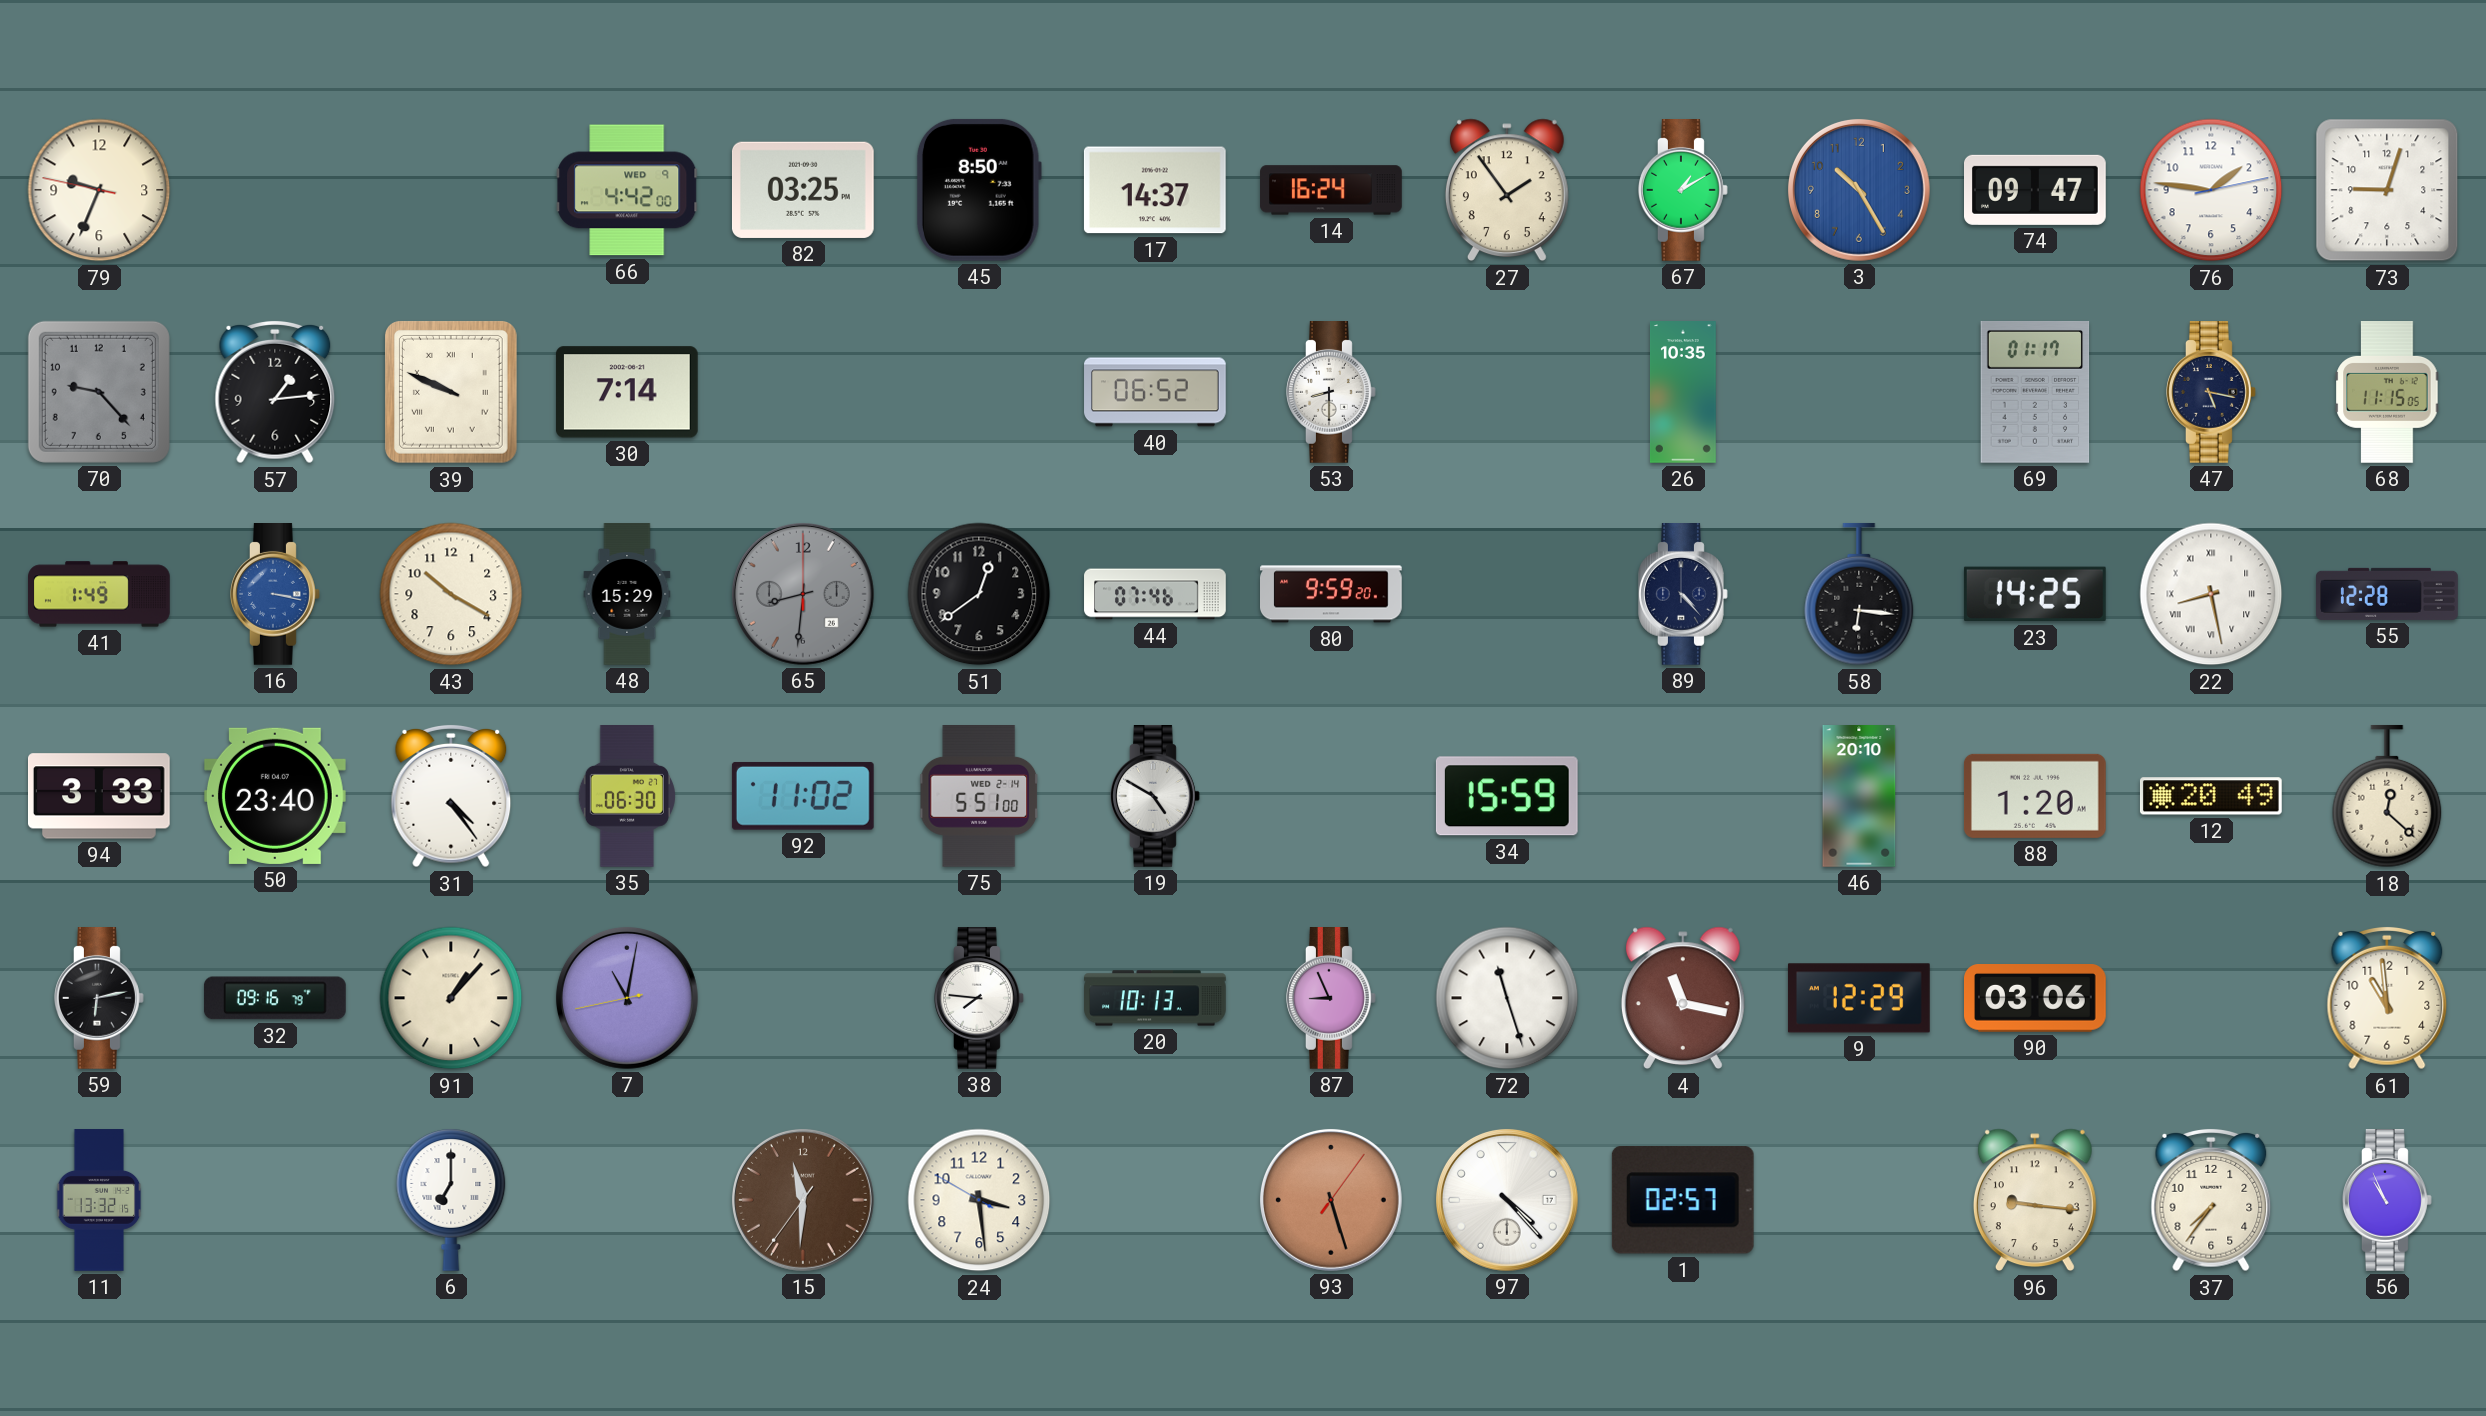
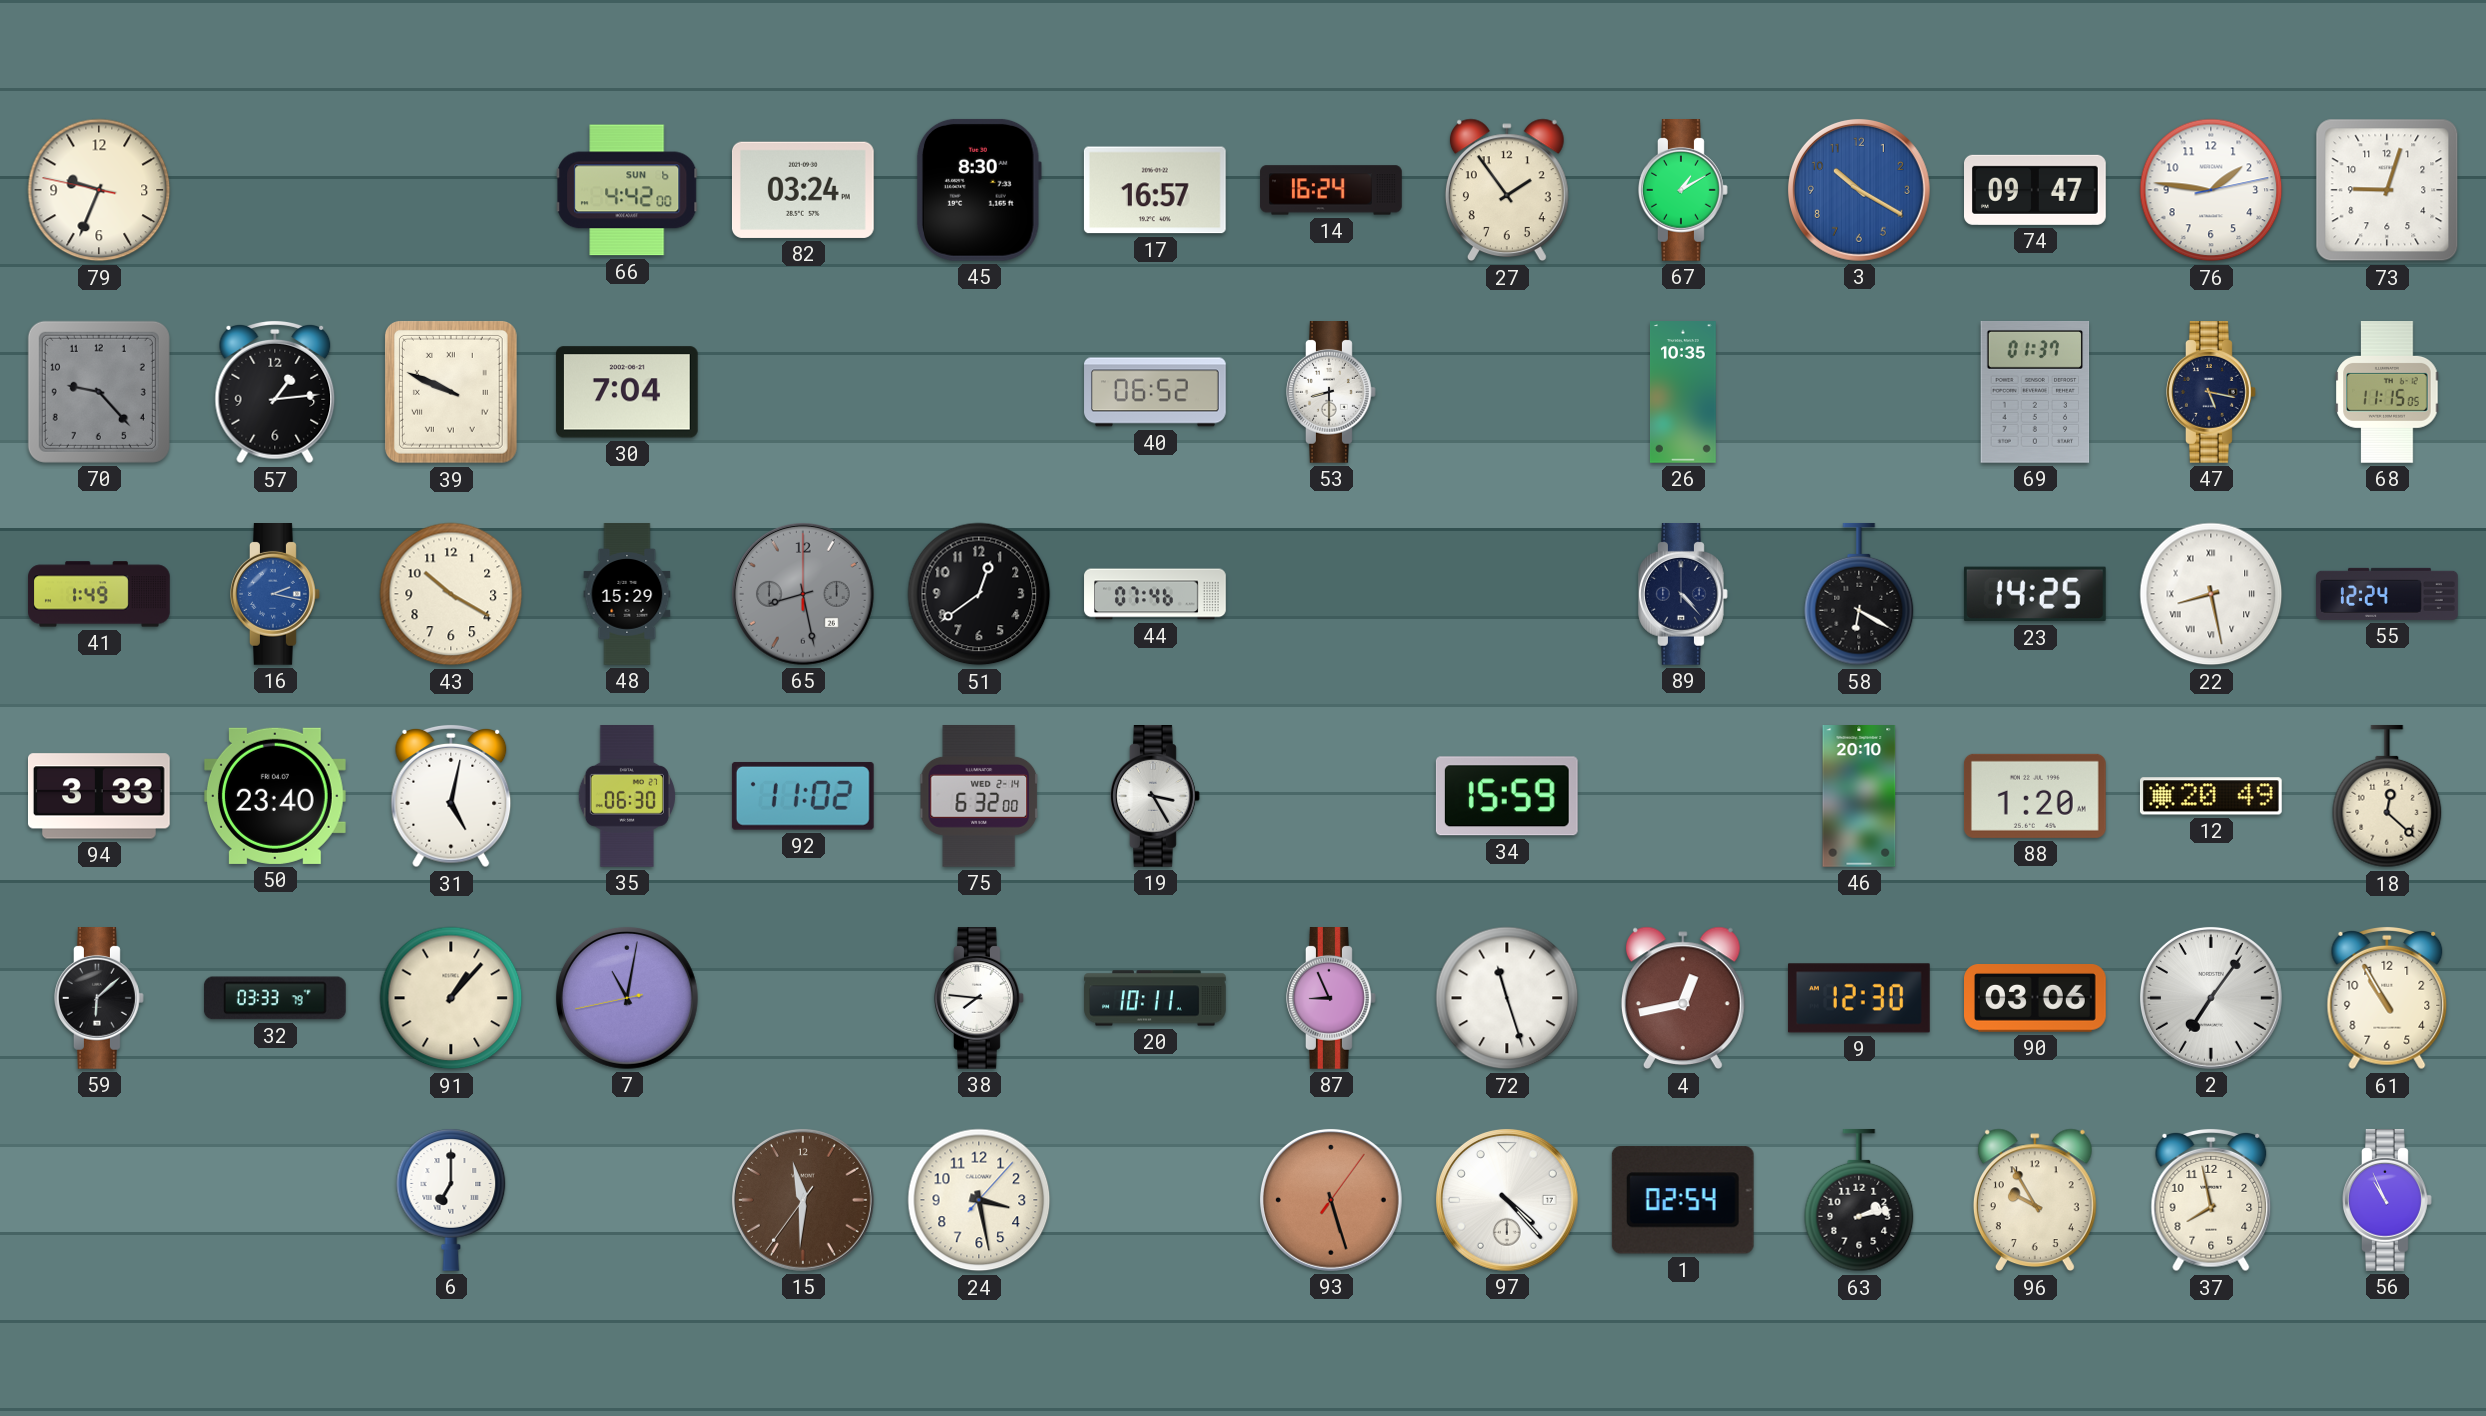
66 date: WED 9 -> SUN 6 (627, 190)
82: 03:25 -> 03:24 (803, 190)
45: 8:50 -> 8:30 (979, 190)
17: 14:37 -> 16:57 (1155, 190)
3: 10:25 -> 10:20 (1859, 190)
30: 7:14 -> 7:04 (627, 392)
69: 01:17 -> 01:37 (2035, 392)
16: 3:17 -> 2:17 (276, 595)
65: 8:31 -> 8:28 (803, 594)
80: 9:59 -> none (1331, 594)
58: 6:16 -> 6:20 (1859, 595)
55: 12:28 -> 12:24 (2387, 594)
31: 4:24 -> 5:02 (451, 796)
75: 5:51 -> 6:32 (980, 797)
19: 4:50 -> 3:25 (1156, 797)
59: 6:13 -> 6:08 (100, 999)
32: 09:16 -> 03:33 (275, 998)
20: 10:13 -> 10:11 (1155, 998)
4: 11:17 -> 12:43 (1683, 998)
9: 12:29 -> 12:30 (1859, 998)
2: none -> 7:06 (2211, 998)
61: 10:59 -> 10:55 (2387, 998)
11: 13:32 -> none (99, 1200)
24: 3:28:50 -> 3:28:07 (979, 1200)
1: 02:57 -> 02:54 (1683, 1201)
63: none -> 2:13 (1859, 1201)
96: 9:16 -> 9:55 (2035, 1200)
37: 7:36 -> 7:58 (2211, 1200)
